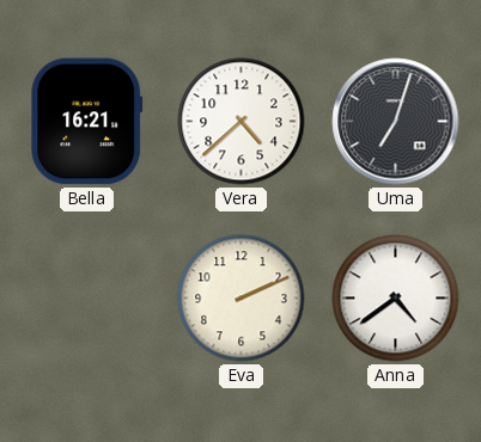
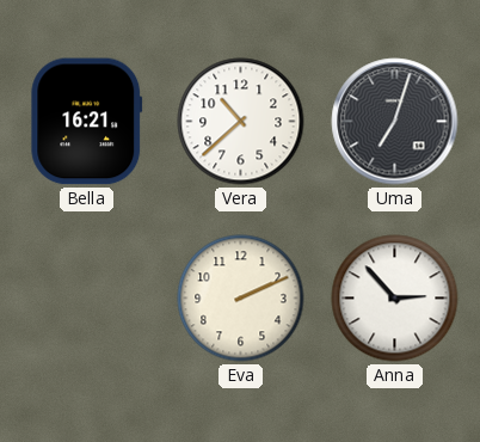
Vera: 4:38 -> 10:38 (241, 122)
Anna: 4:39 -> 2:53 (395, 299)
